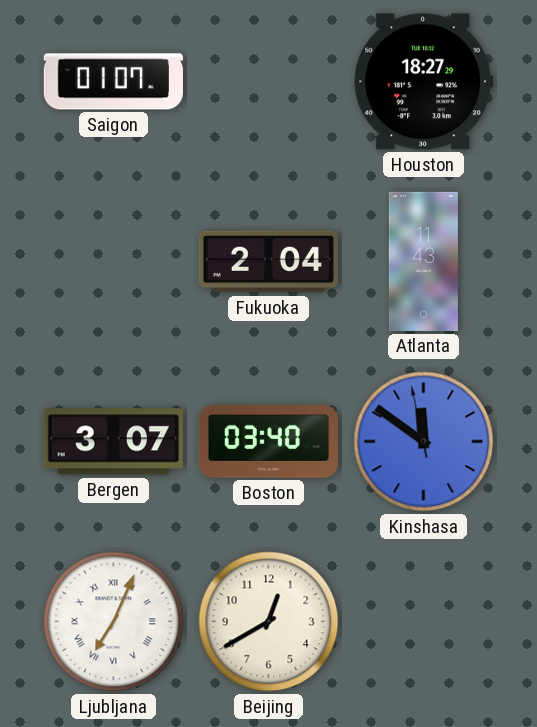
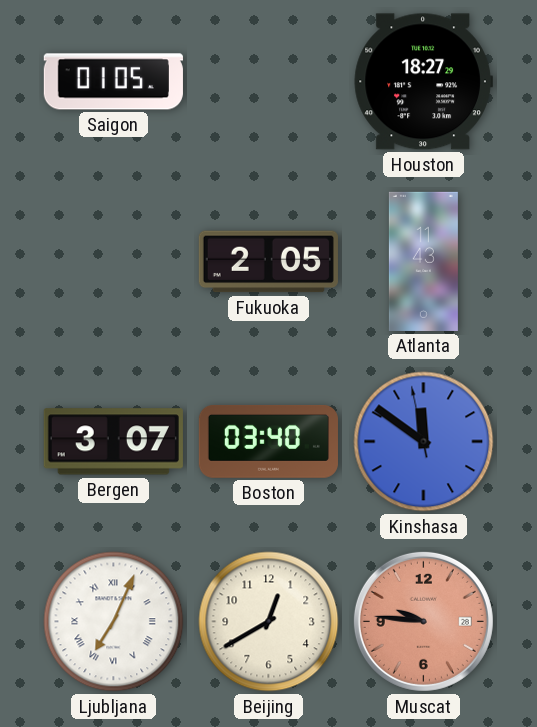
Saigon: 01:07 -> 01:05 (113, 82)
Fukuoka: 2:04 -> 2:05 (268, 262)
Muscat: none -> 9:46 (423, 621)
